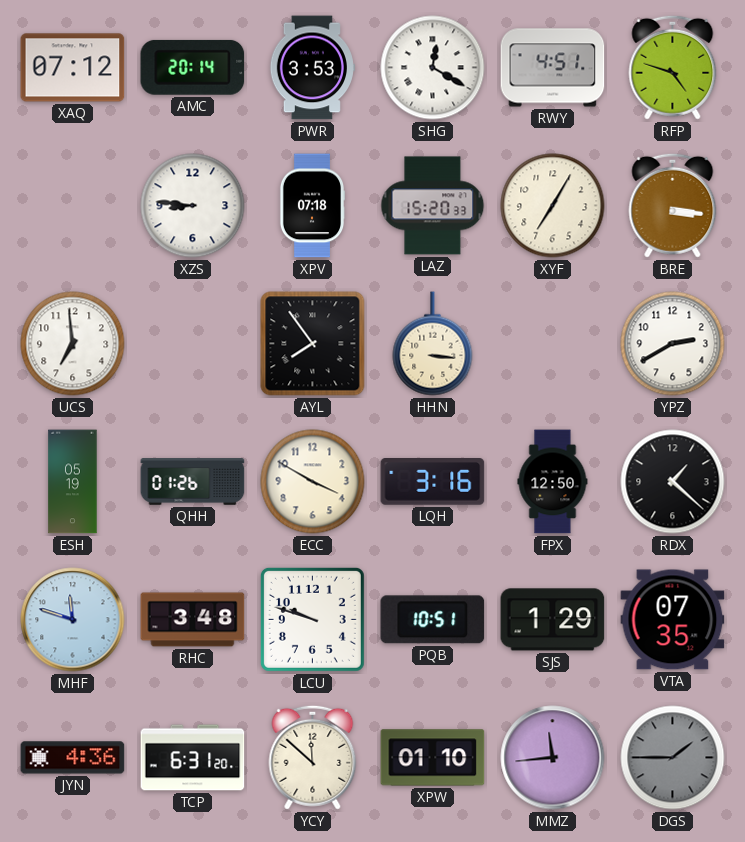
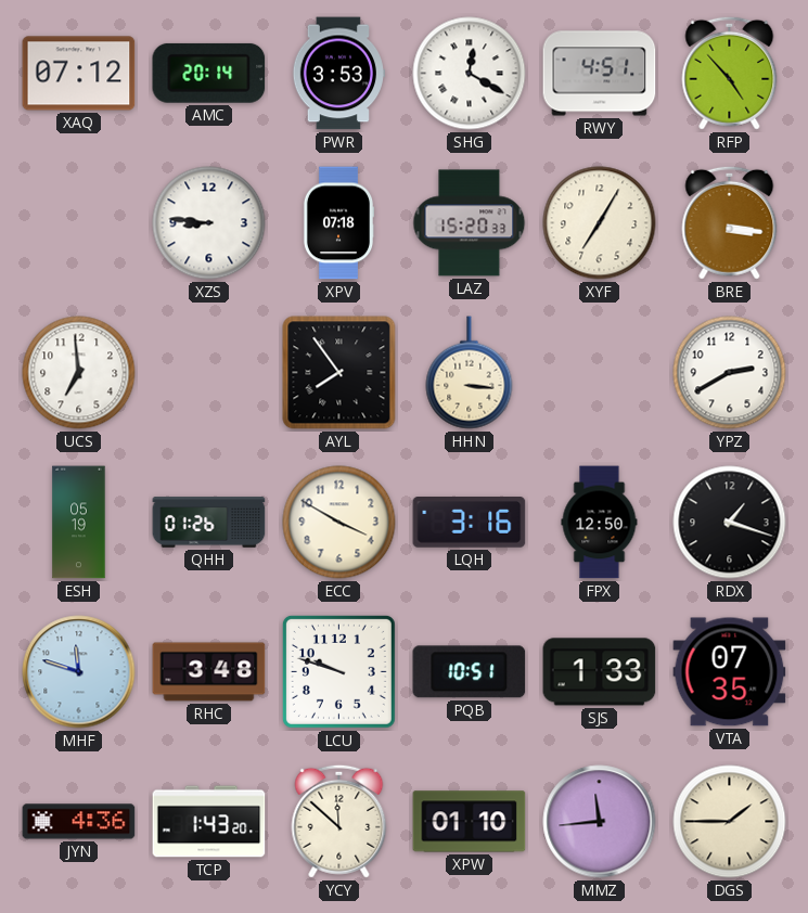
RFP: 4:48 -> 4:53 (730, 73)
RDX: 1:22 -> 1:18 (730, 523)
SJS: 1:29 -> 1:33 (600, 672)
TCP: 6:31 -> 1:43 (209, 822)
DGS dial: grey -> cream (730, 822)
